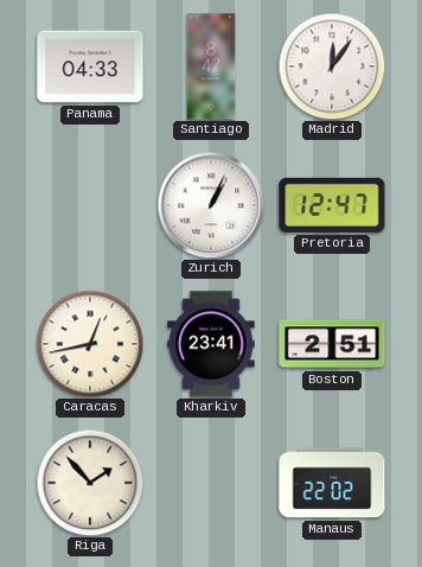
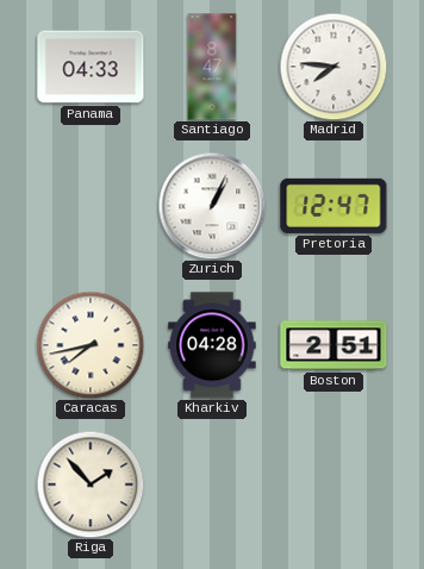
Madrid: 12:06 -> 7:46 (333, 67)
Caracas: 12:43 -> 7:43 (91, 345)
Kharkiv: 23:41 -> 04:28 (212, 345)
Manaus: 22:02 -> none (332, 483)
